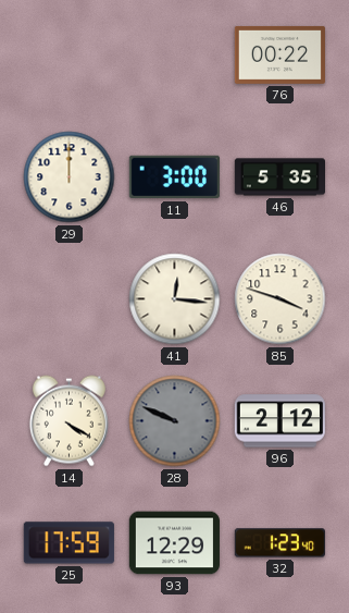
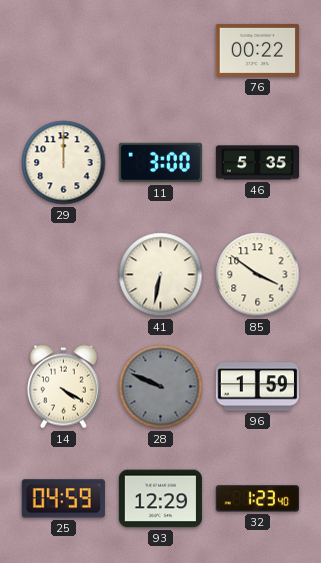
41: 12:16 -> 6:32 (161, 275)
85: 3:48 -> 3:51 (258, 275)
96: 2:12 -> 1:59 (257, 387)
25: 17:59 -> 04:59 (63, 499)
